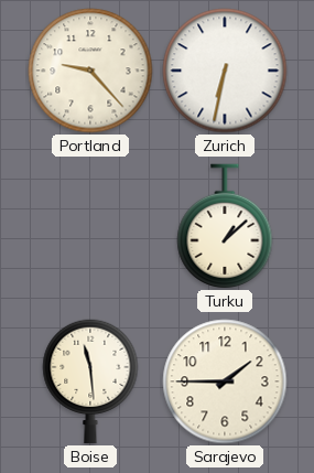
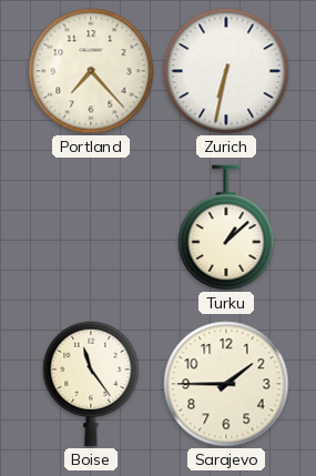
Portland: 9:23 -> 7:23 (91, 71)
Boise: 11:29 -> 11:24 (91, 384)
